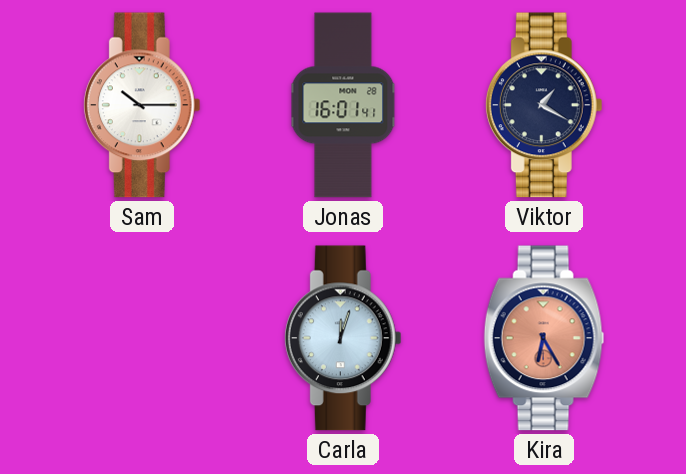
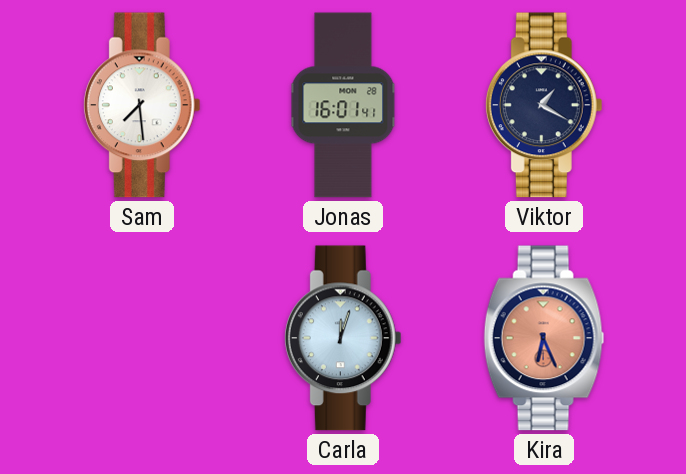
Sam: 10:15 -> 7:29 (142, 105)
Kira: 6:25 -> 6:26 (544, 338)
